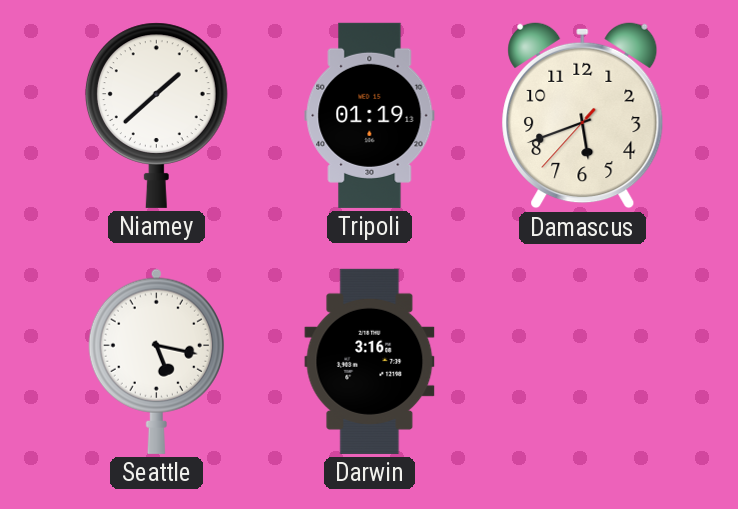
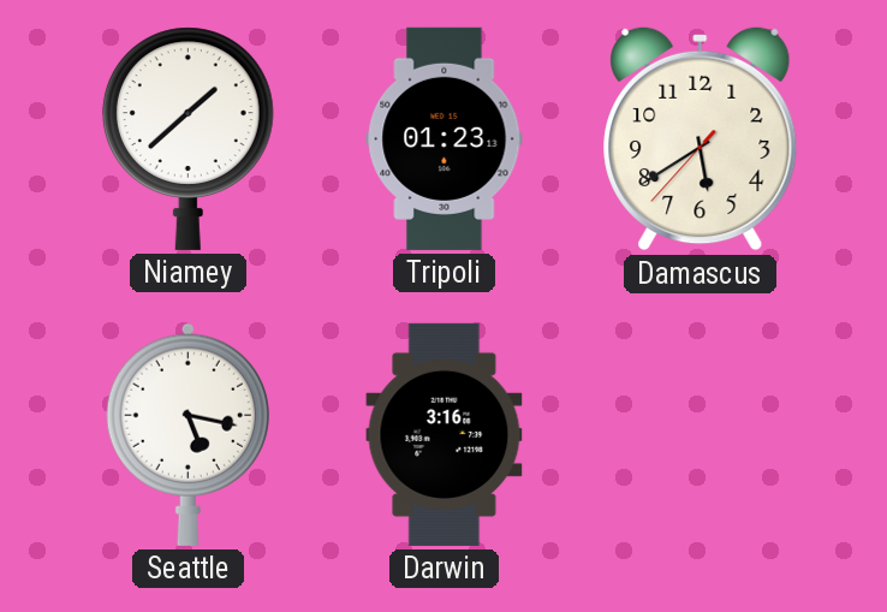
Tripoli: 01:19 -> 01:23 (445, 138)
Damascus: 5:41 -> 5:39 (701, 138)
